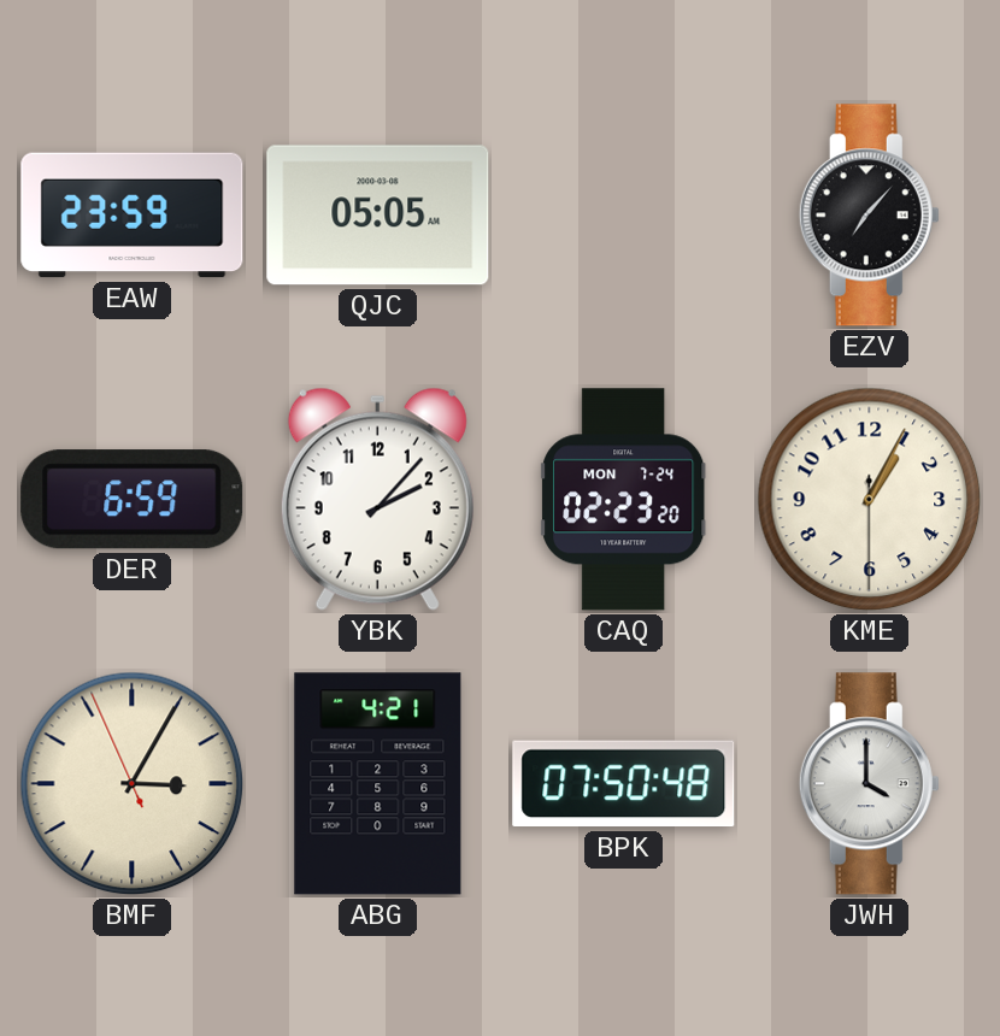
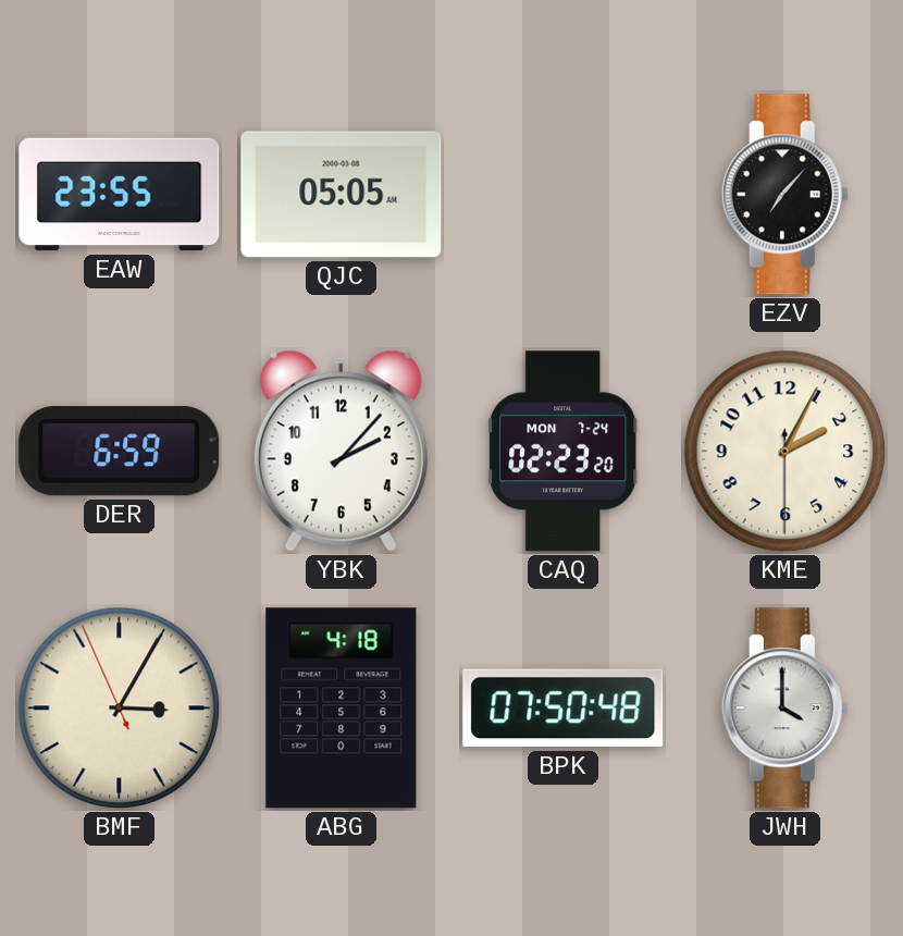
EAW: 23:59 -> 23:55 (120, 195)
KME: 1:04 -> 2:04 (786, 452)
ABG: 4:21 -> 4:18 (342, 709)
